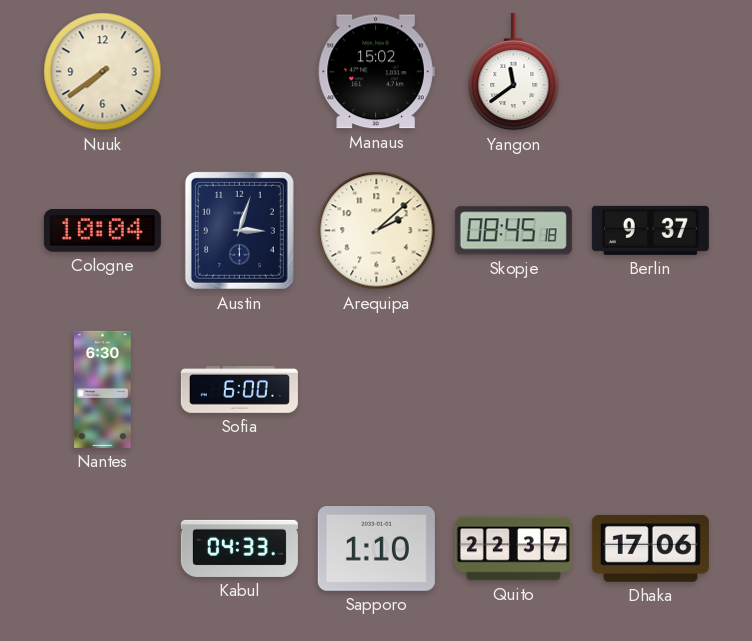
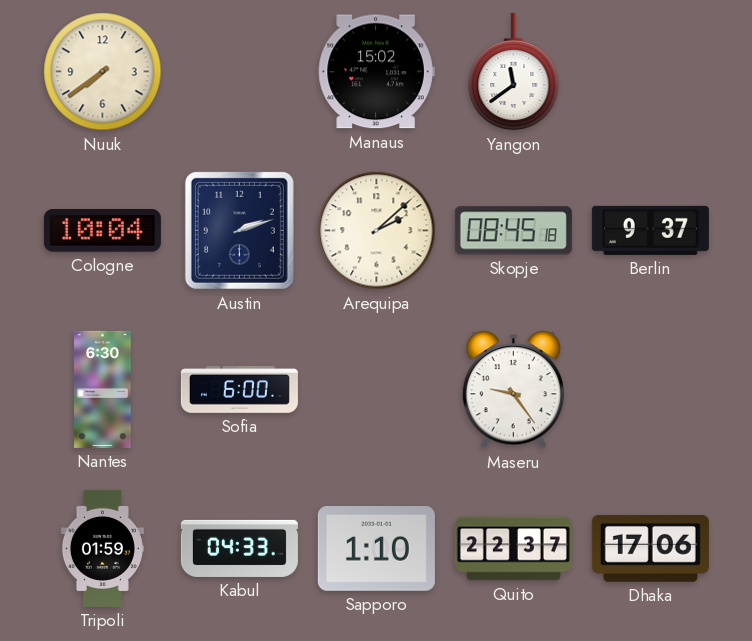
Austin: 3:03 -> 2:12 (239, 230)
Maseru: none -> 9:24 (513, 390)
Tripoli: none -> 01:59 (102, 548)
